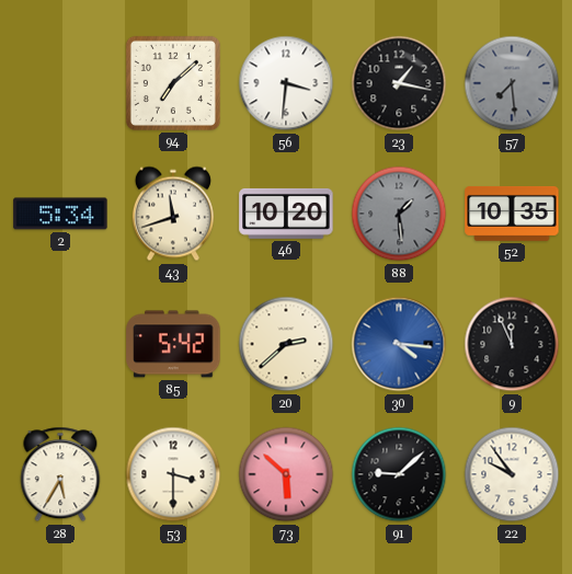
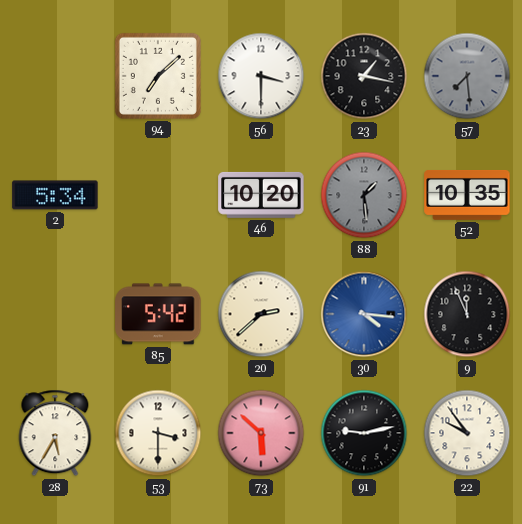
56: 3:31 -> 3:30 (261, 76)
43: 11:42 -> none (173, 214)
91: 9:08 -> 9:13 (364, 433)
